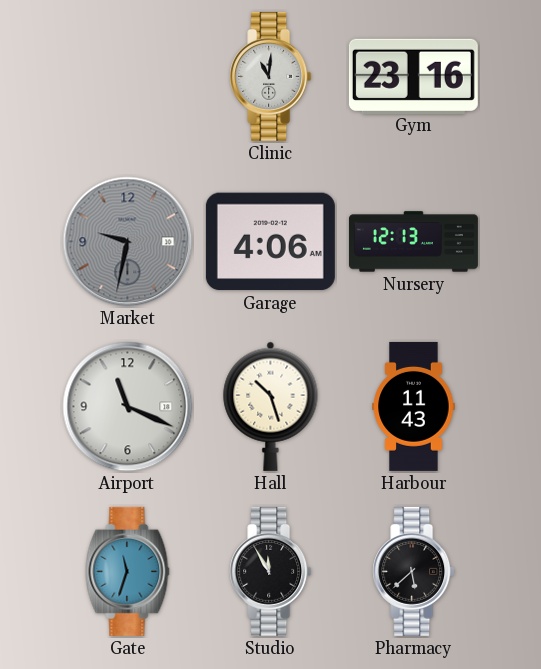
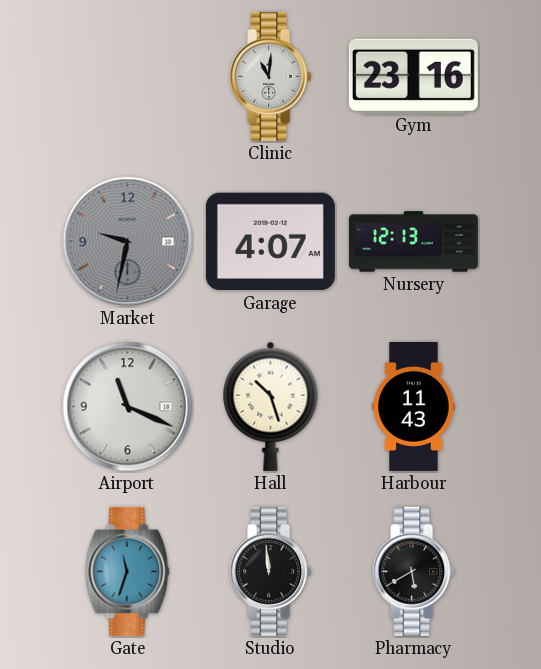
Garage: 4:06 -> 4:07 (270, 242)
Studio: 11:55 -> 11:59 (271, 571)
Pharmacy: 5:38 -> 5:40 (414, 571)
